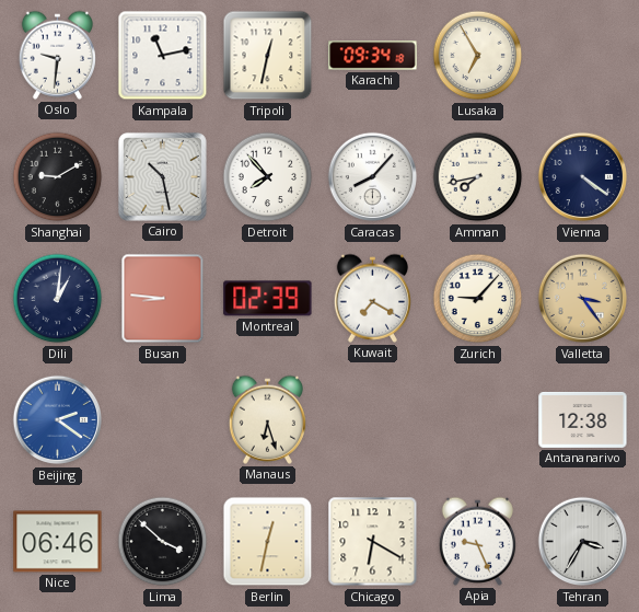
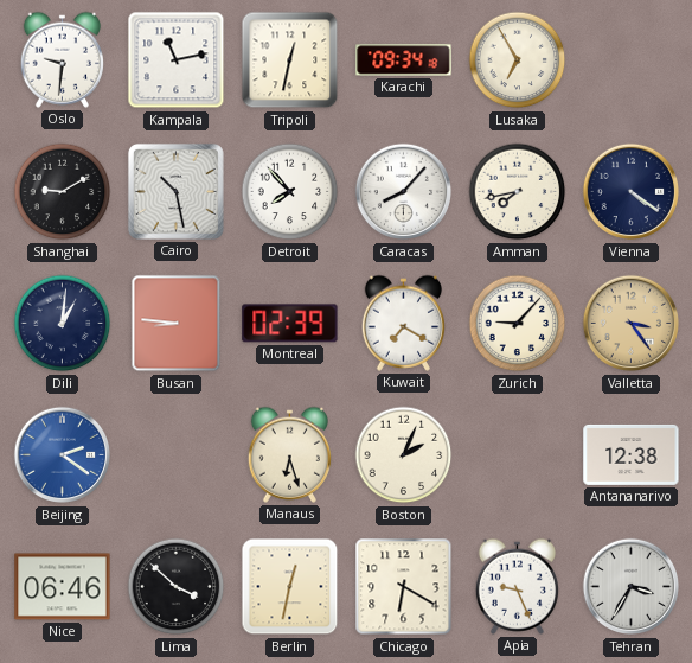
Boston: none -> 2:04 (404, 455)
